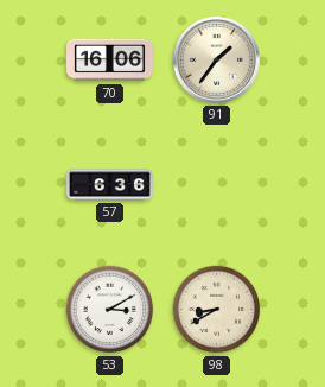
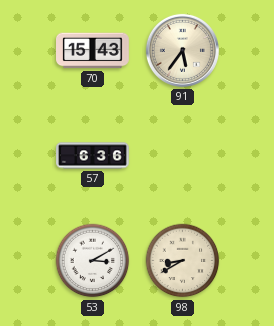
70: 16:06 -> 15:43 (93, 51)
91: 1:36 -> 5:36 (182, 50)
